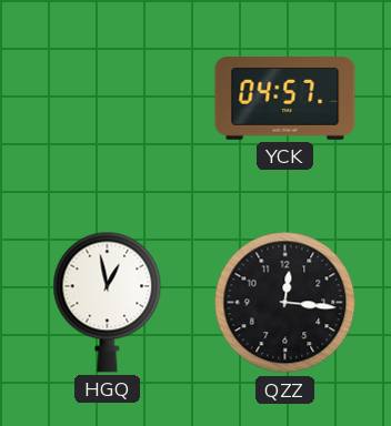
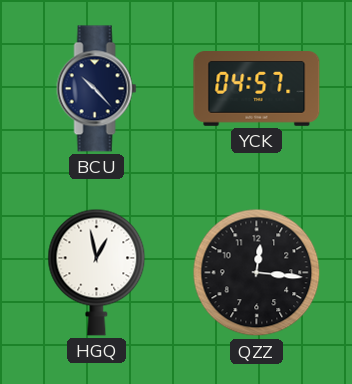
BCU: none -> 10:23 (97, 89)
